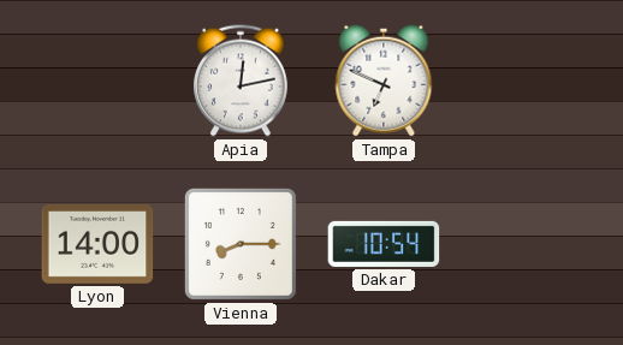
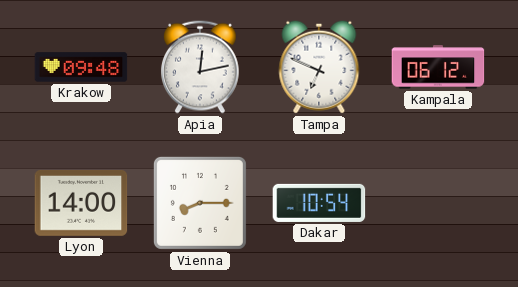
Krakow: none -> 09:48 (81, 67)
Kampala: none -> 06:12 (438, 67)
